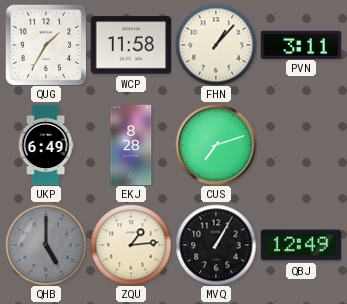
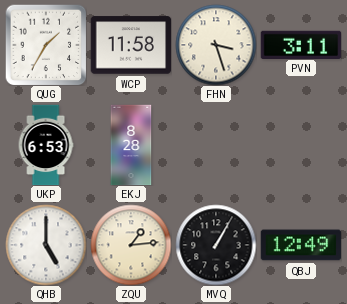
FHN: 1:07 -> 3:27 (216, 45)
UKP: 6:49 -> 6:53 (46, 145)
CUS: 7:12 -> none (216, 145)
QHB dial: grey -> white (46, 245)
